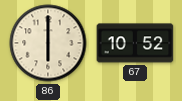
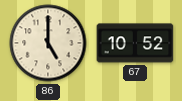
86: 6:00 -> 5:00 (48, 43)
